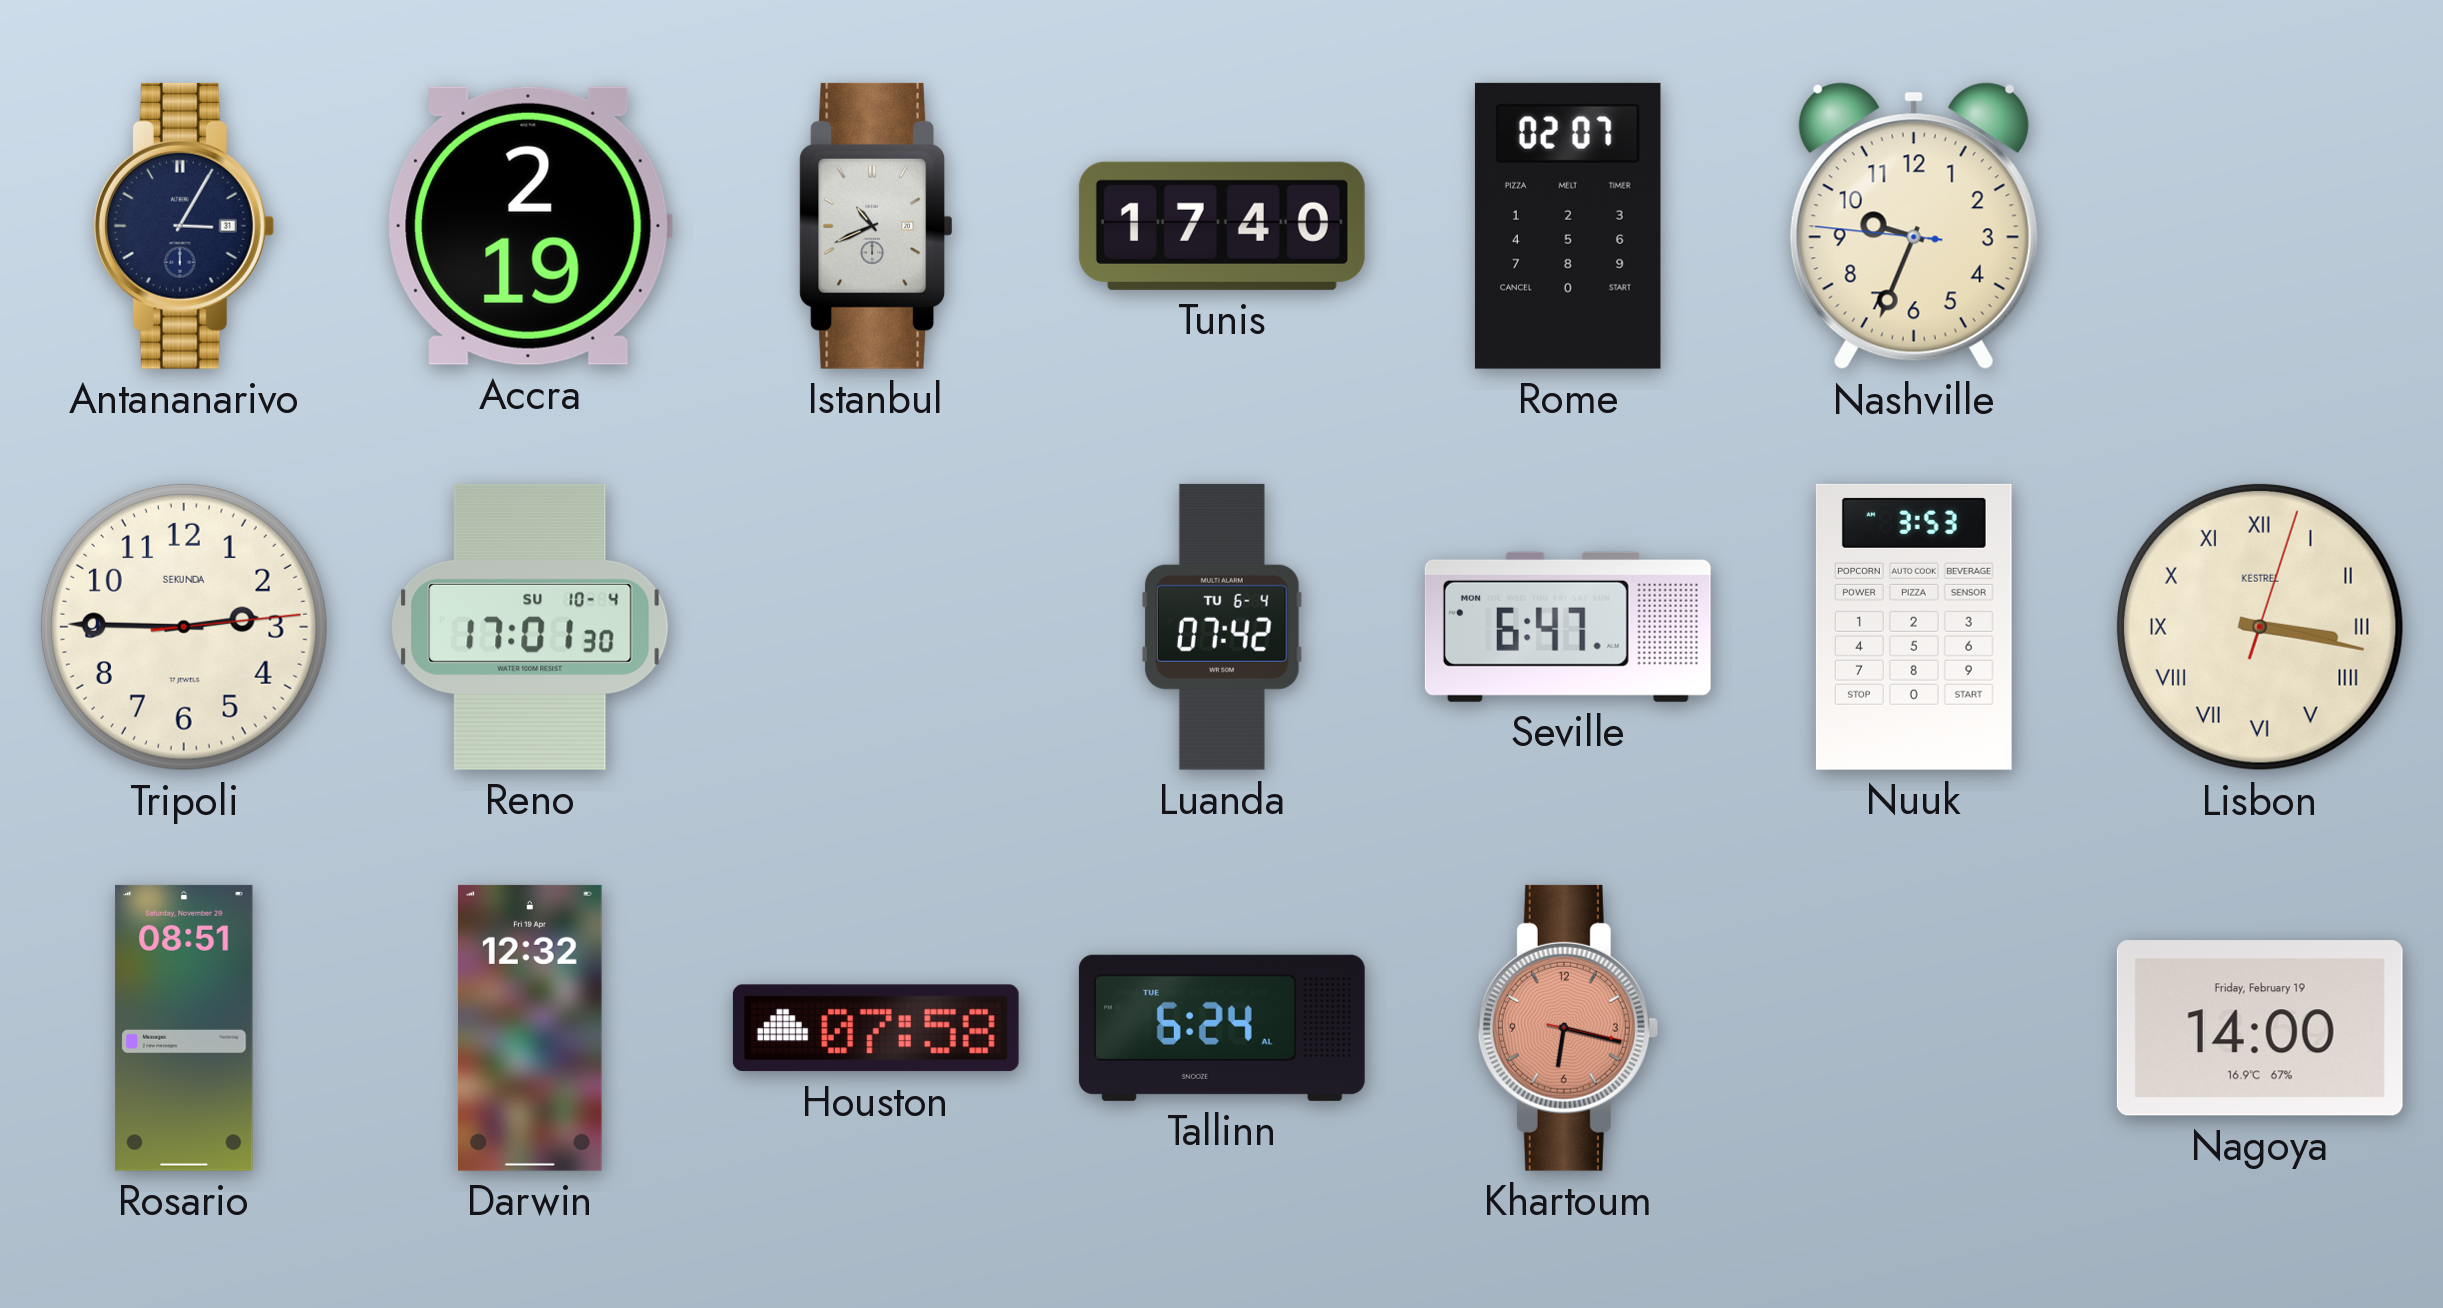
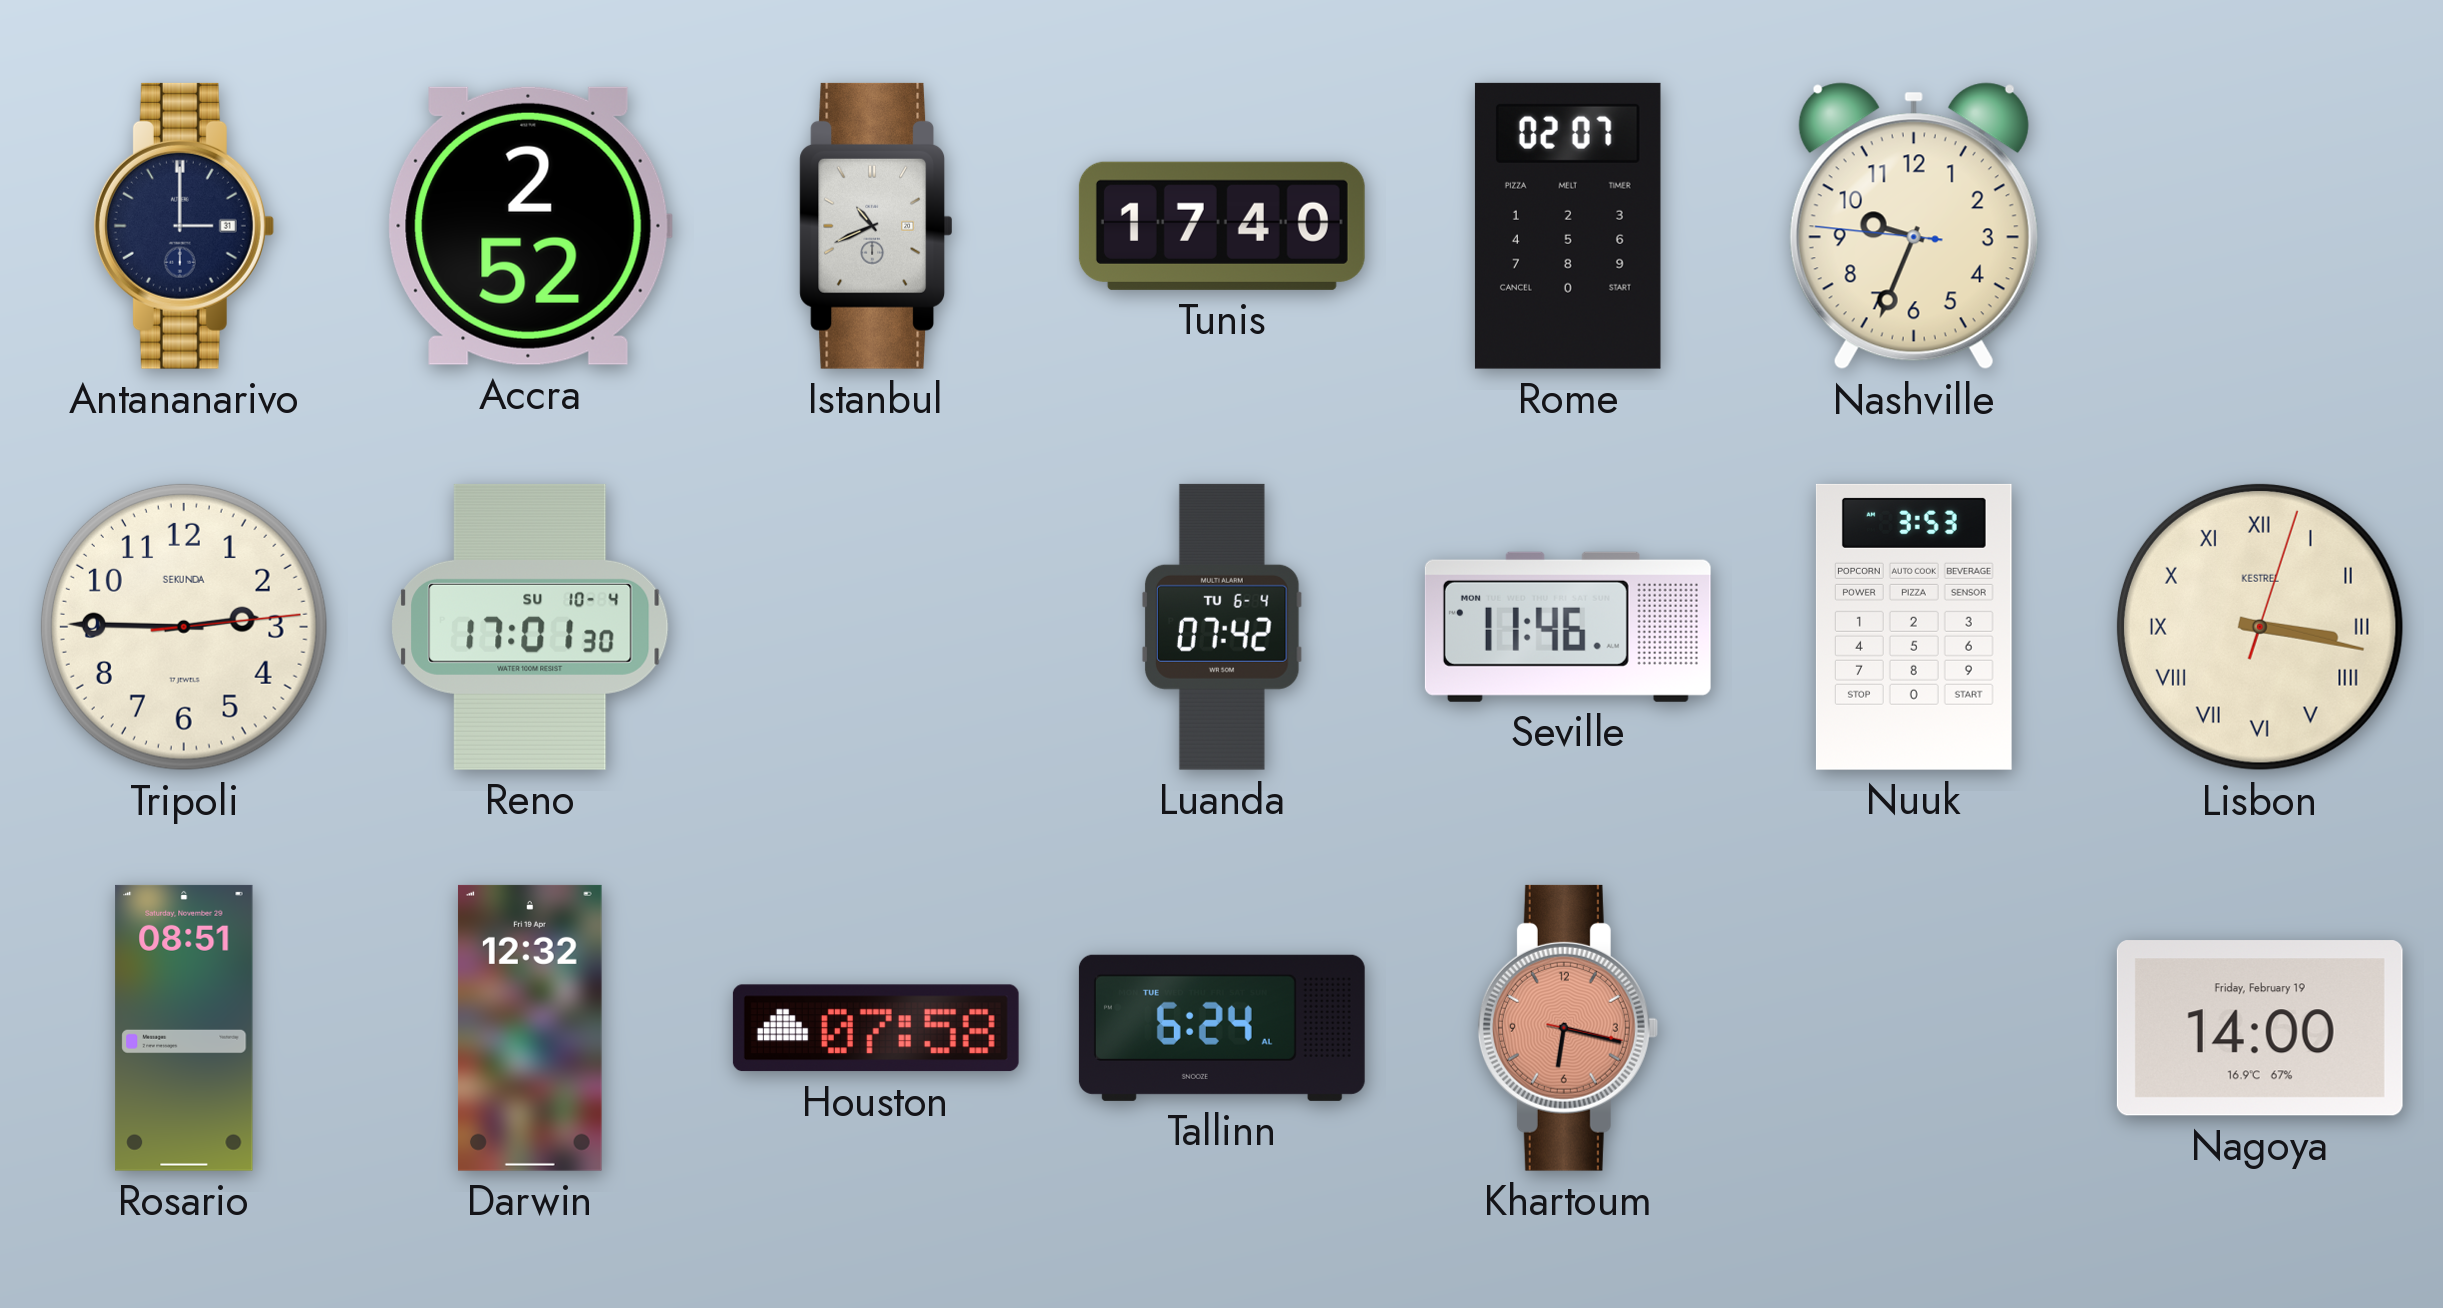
Antananarivo: 3:05 -> 3:00 (183, 226)
Accra: 2:19 -> 2:52 (530, 226)
Seville: 6:47 -> 11:46 (1568, 627)
